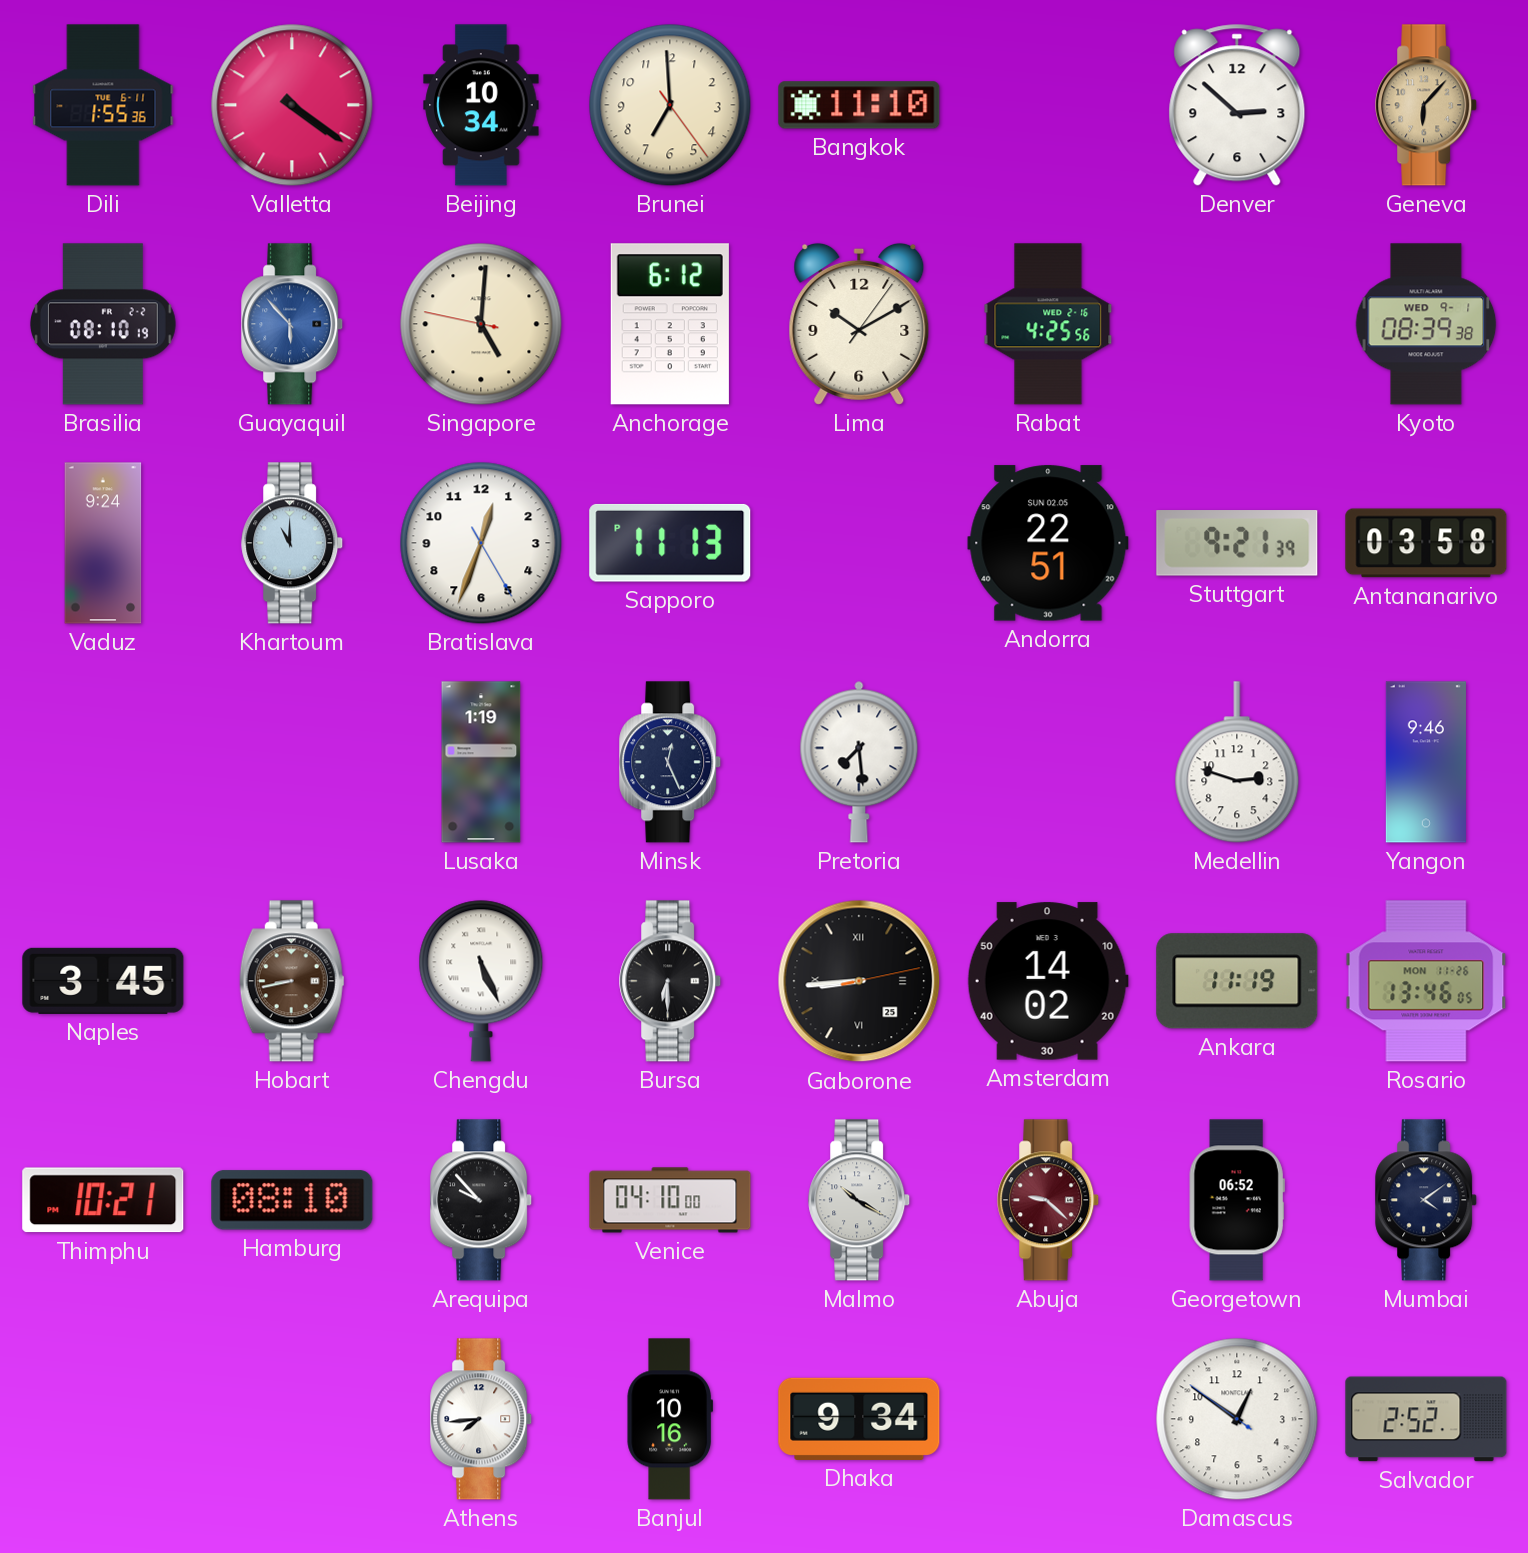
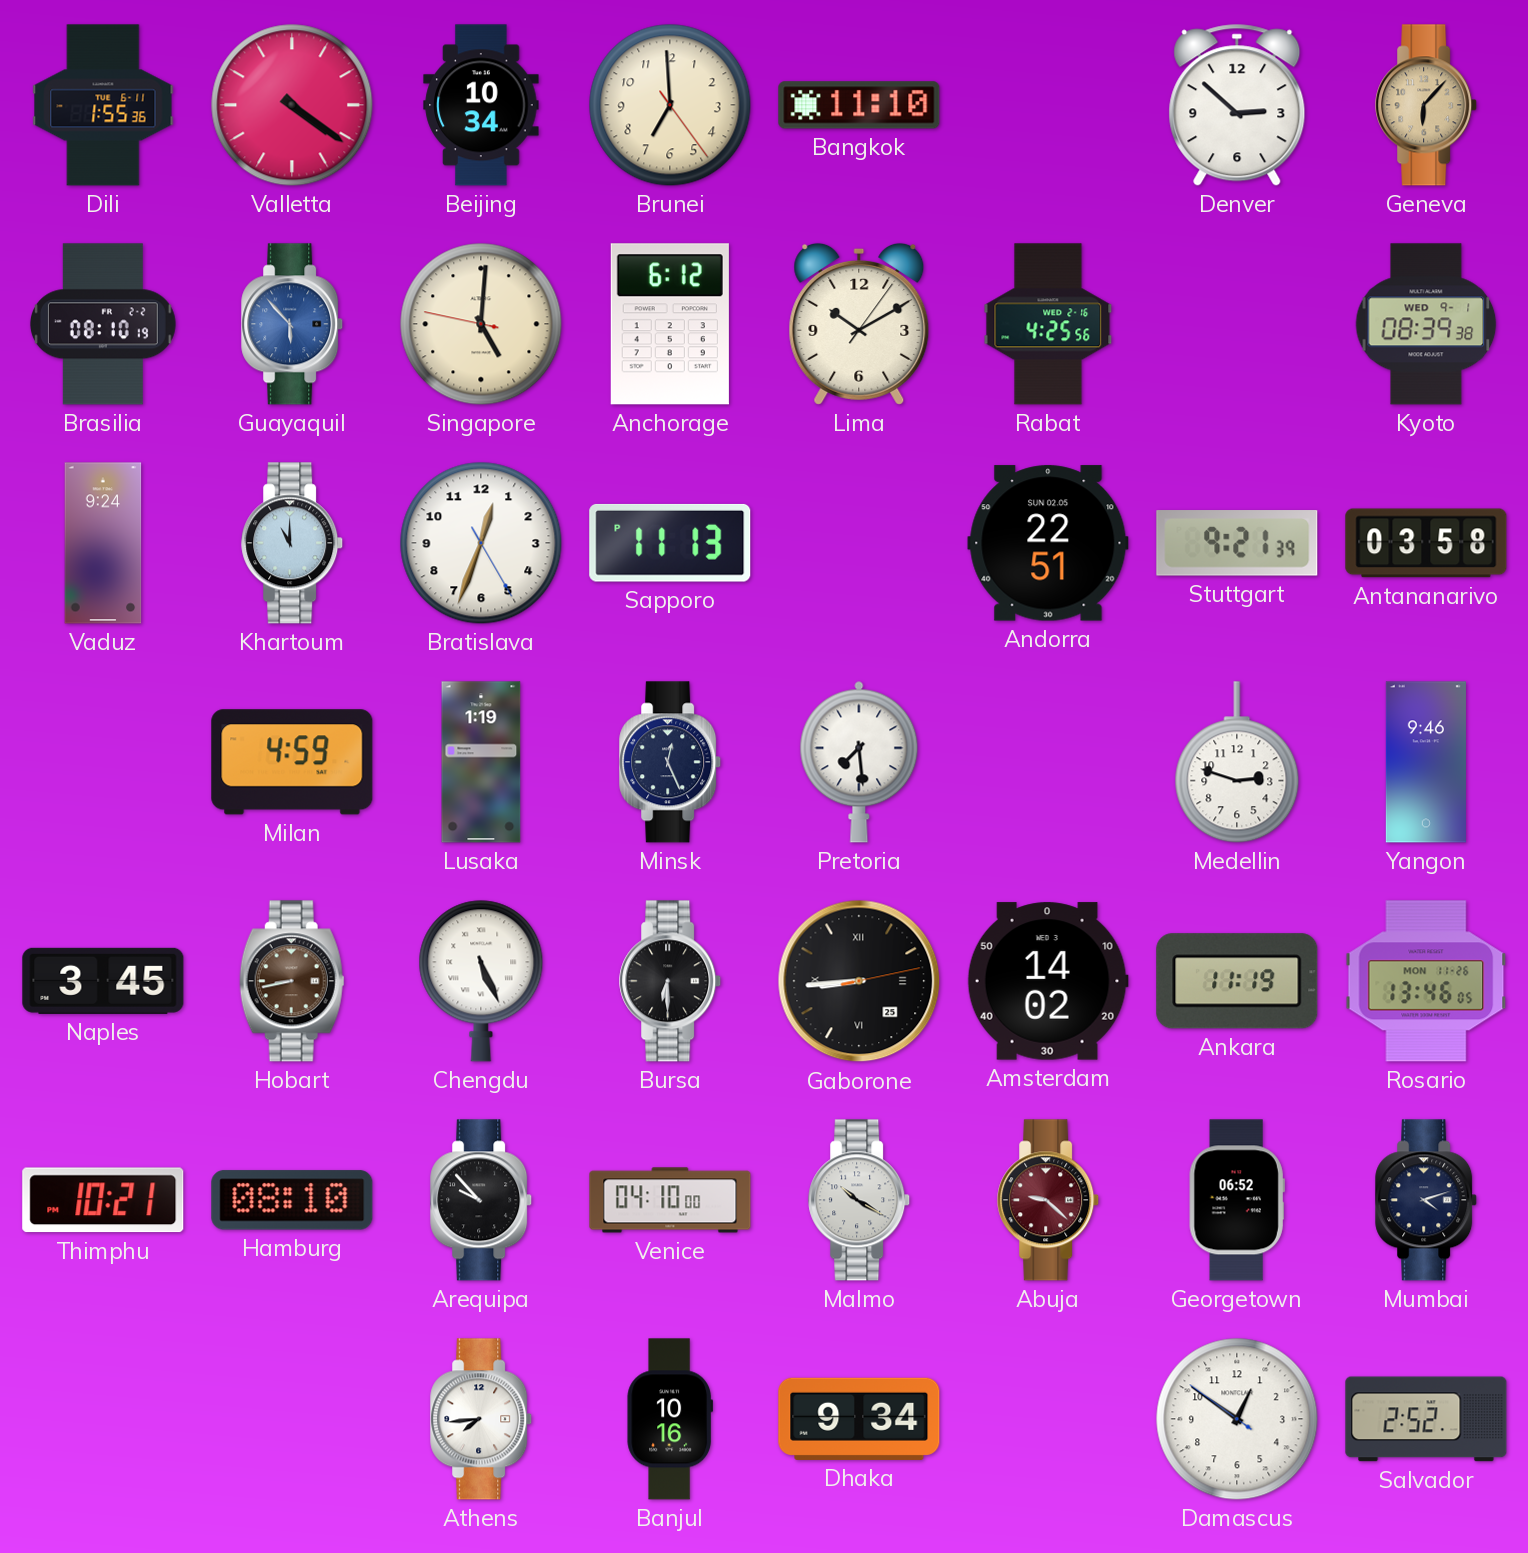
Milan: none -> 4:59 (292, 762)
Mumbai: 4:09 -> 4:12 (1427, 1200)
